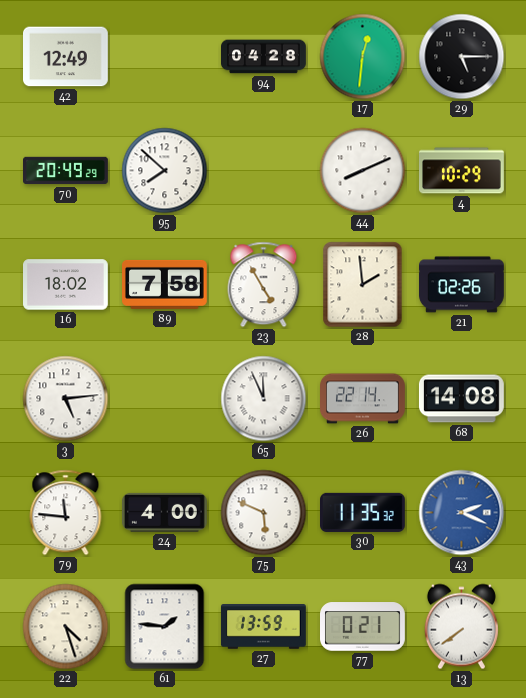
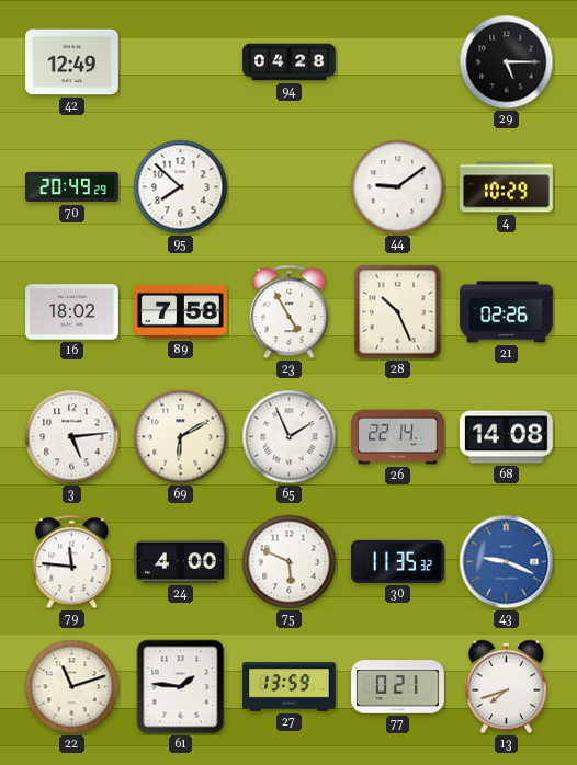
17: 12:31 -> none (363, 57)
44: 8:11 -> 9:09 (398, 187)
28: 1:59 -> 10:26 (398, 312)
69: none -> 6:10 (181, 437)
65: 11:56 -> 1:56 (290, 437)
43: 2:19 -> 9:19 (507, 562)
22: 4:27 -> 11:12 (72, 687)
13: 7:39 -> 7:42 (506, 687)
